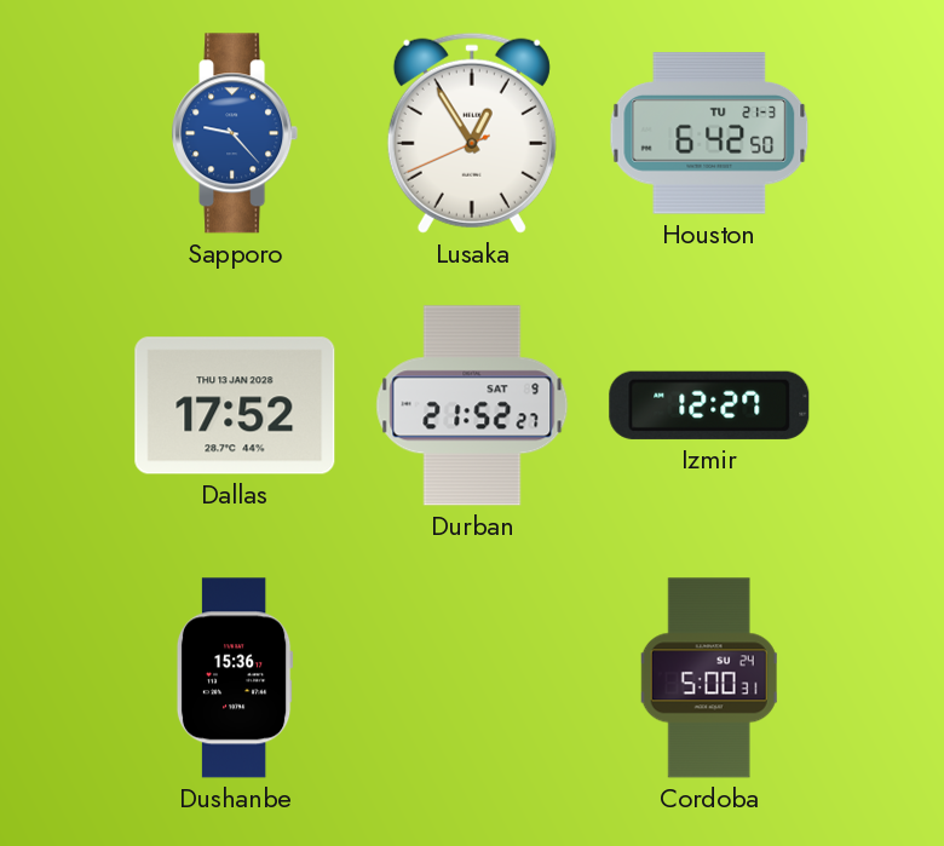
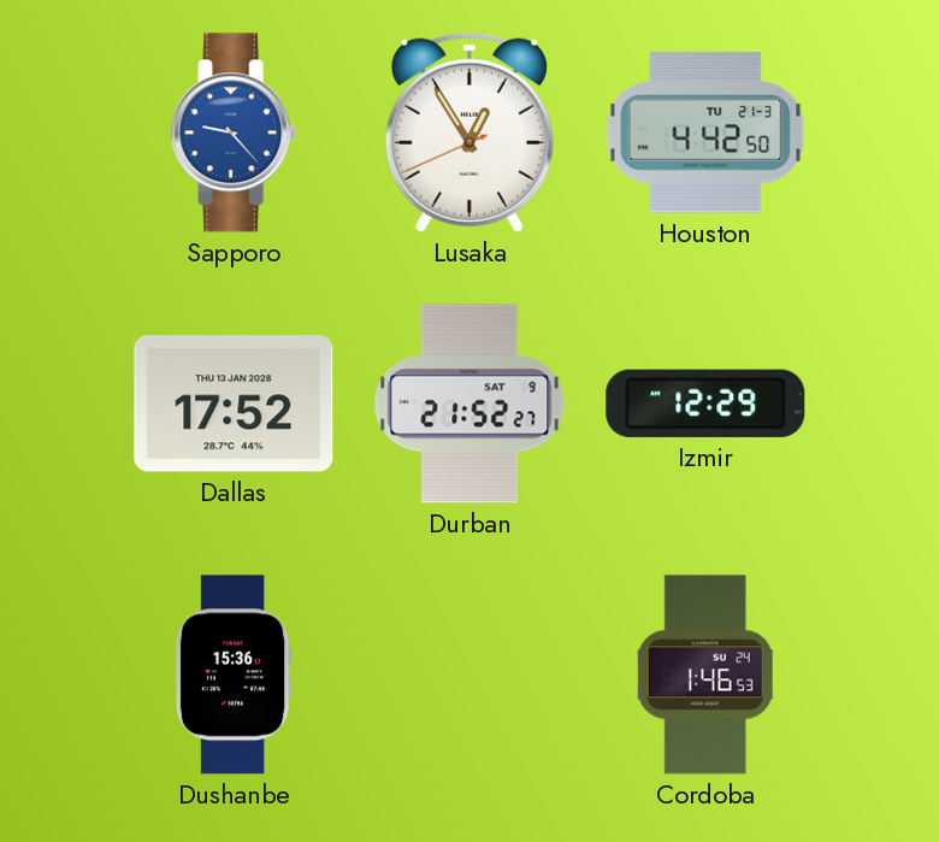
Houston: 6:42 -> 4:42 (705, 133)
Izmir: 12:27 -> 12:29 (705, 404)
Cordoba: 5:00 -> 1:46 (705, 675)
